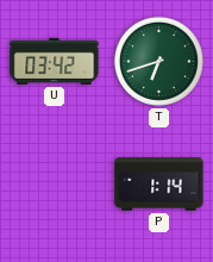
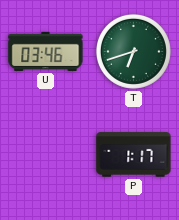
U: 03:42 -> 03:46 (46, 51)
P: 1:14 -> 1:17 (134, 155)
